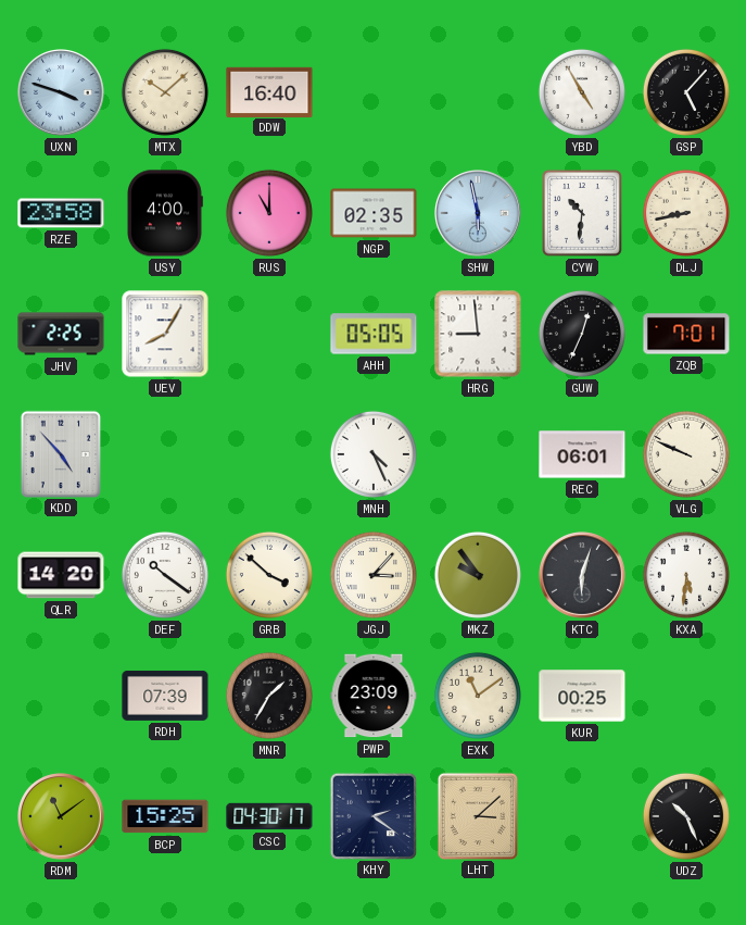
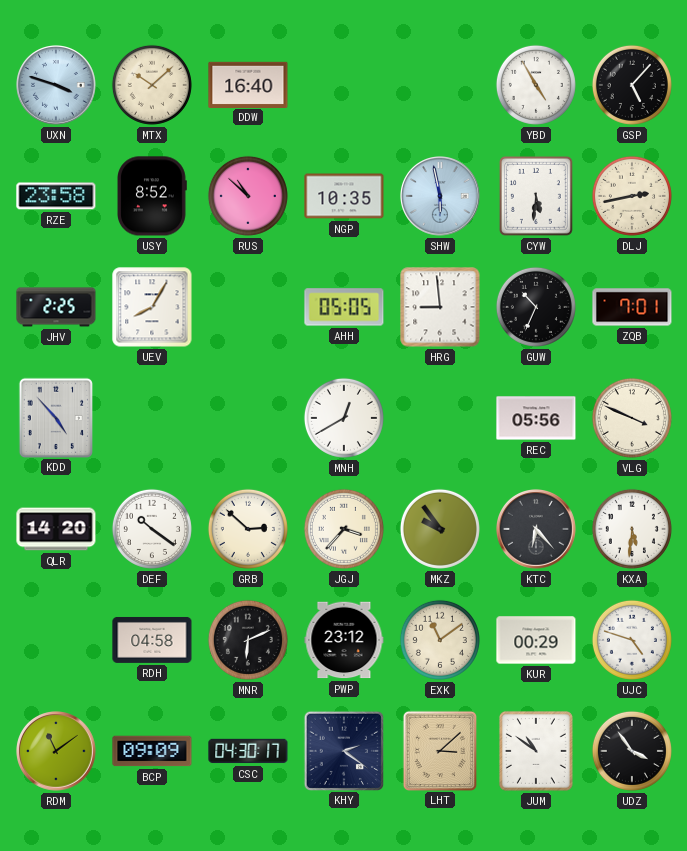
USY: 4:00 -> 8:52 (152, 196)
RUS: 11:00 -> 10:52 (248, 196)
NGP: 02:35 -> 10:35 (344, 196)
CYW: 10:31 -> 5:31 (536, 196)
DLJ: 8:43 -> 2:43 (632, 196)
GUW: 12:34 -> 10:34 (536, 307)
MNH: 4:26 -> 12:40 (344, 418)
REC: 06:01 -> 05:56 (536, 418)
VLG: 9:49 -> 3:49 (632, 418)
GRB: 3:52 -> 2:52 (248, 529)
JGJ: 3:07 -> 3:37 (344, 529)
KTC: 6:03 -> 6:23 (537, 530)
RDH: 07:39 -> 04:58 (152, 640)
MNR: 1:35 -> 6:11 (248, 640)
PWP: 23:09 -> 23:12 (344, 640)
KUR: 00:25 -> 00:29 (536, 640)
UJC: none -> 4:48 (632, 640)
BCP: 15:25 -> 09:09 (152, 751)
JUM: none -> 10:51 (536, 751)
UDZ: 10:26 -> 3:54 (632, 751)
